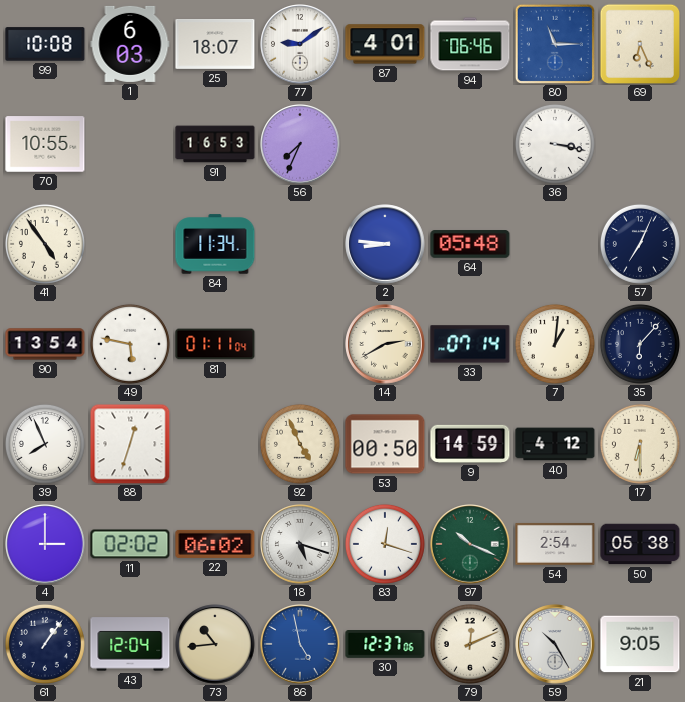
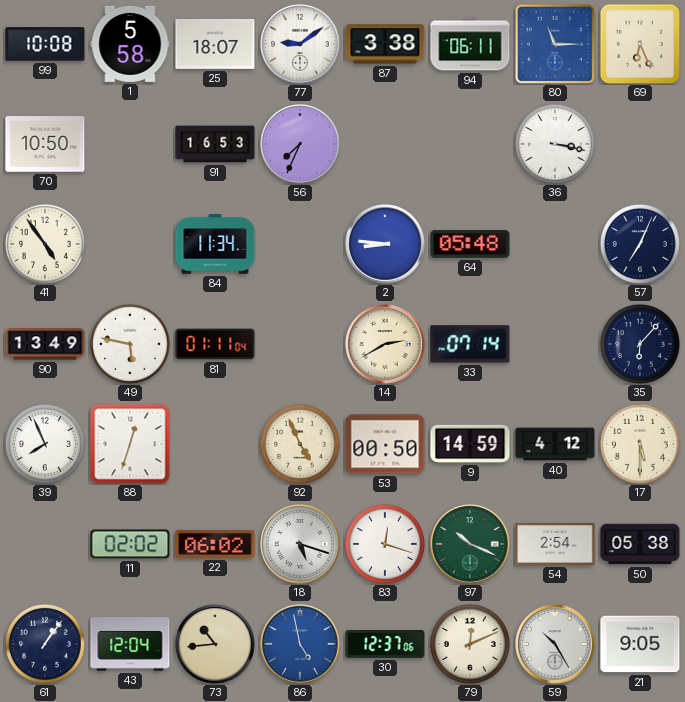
1: 6:03 -> 5:58 (130, 44)
87: 4:01 -> 3:38 (385, 44)
94: 06:46 -> 06:11 (470, 44)
70: 10:55 -> 10:50 (45, 144)
90: 13:54 -> 13:49 (45, 344)
7: 1:01 -> none (555, 344)
17: 6:30 -> 5:30 (640, 444)
4: 3:00 -> none (45, 544)
